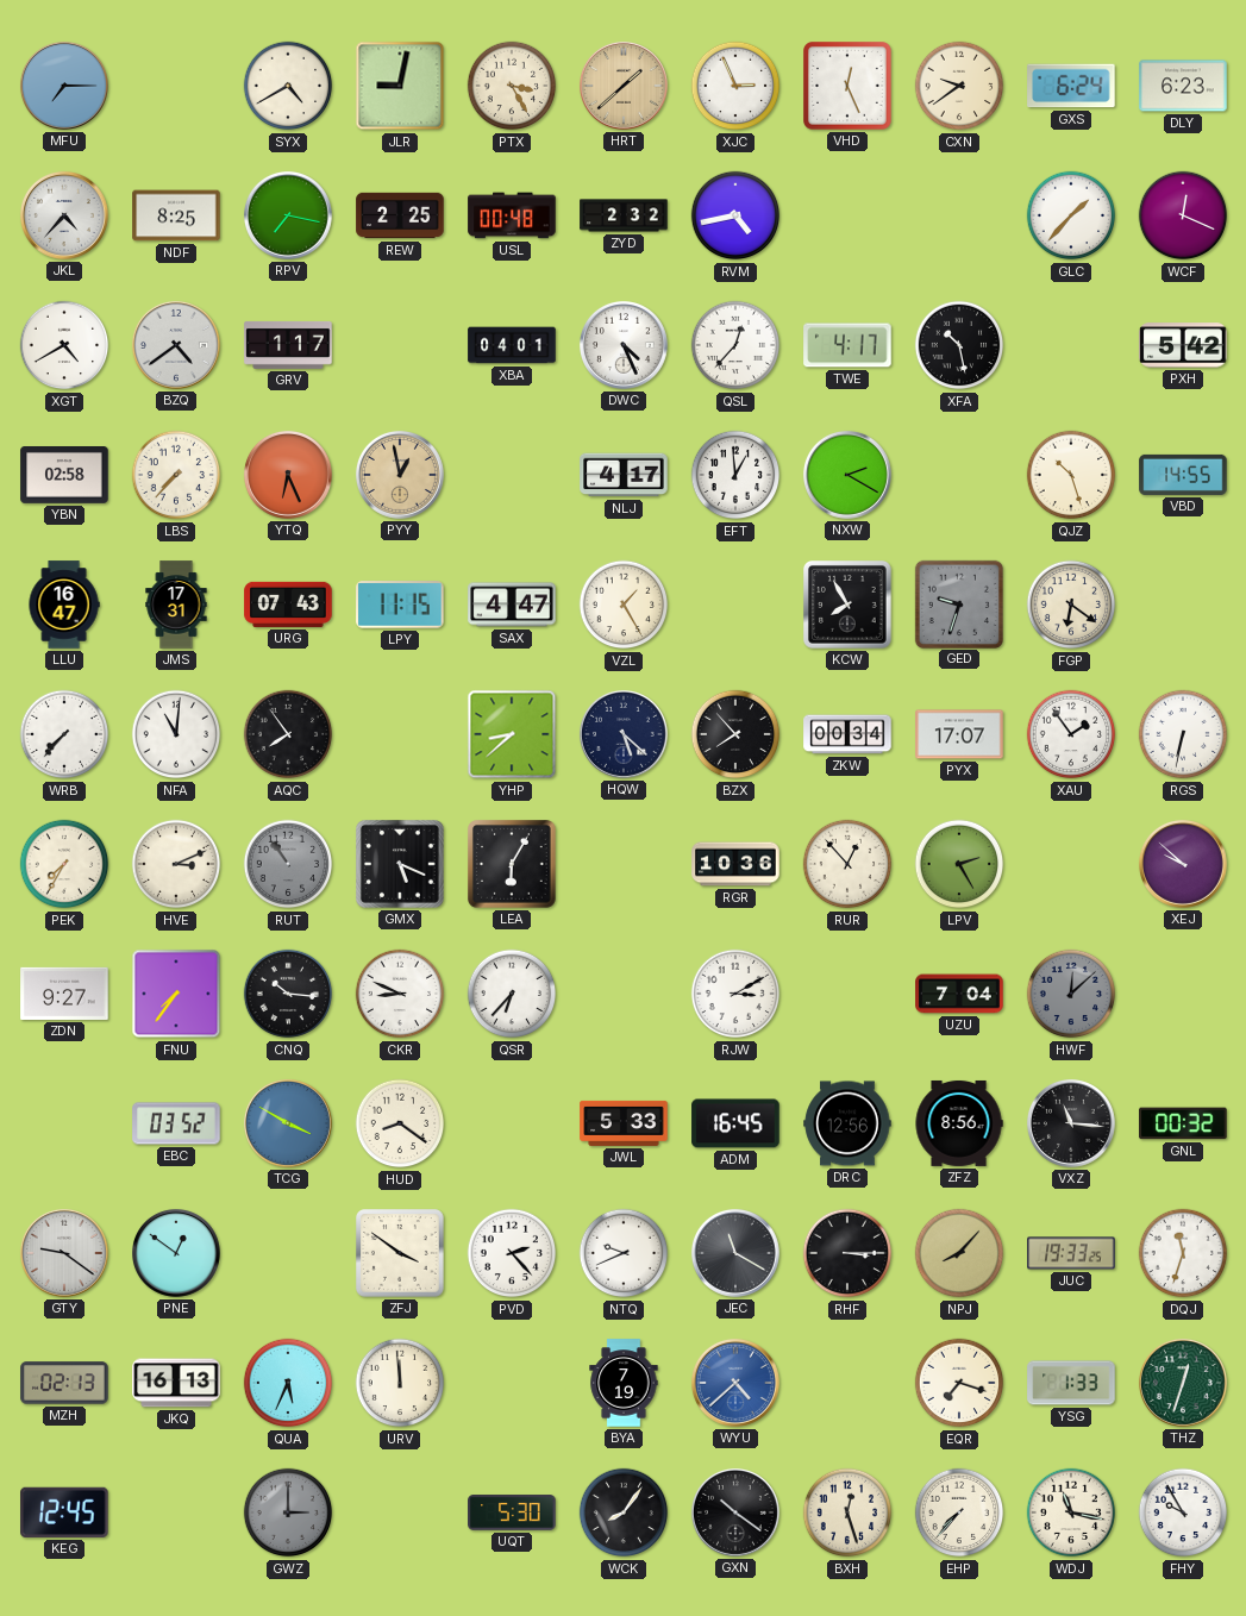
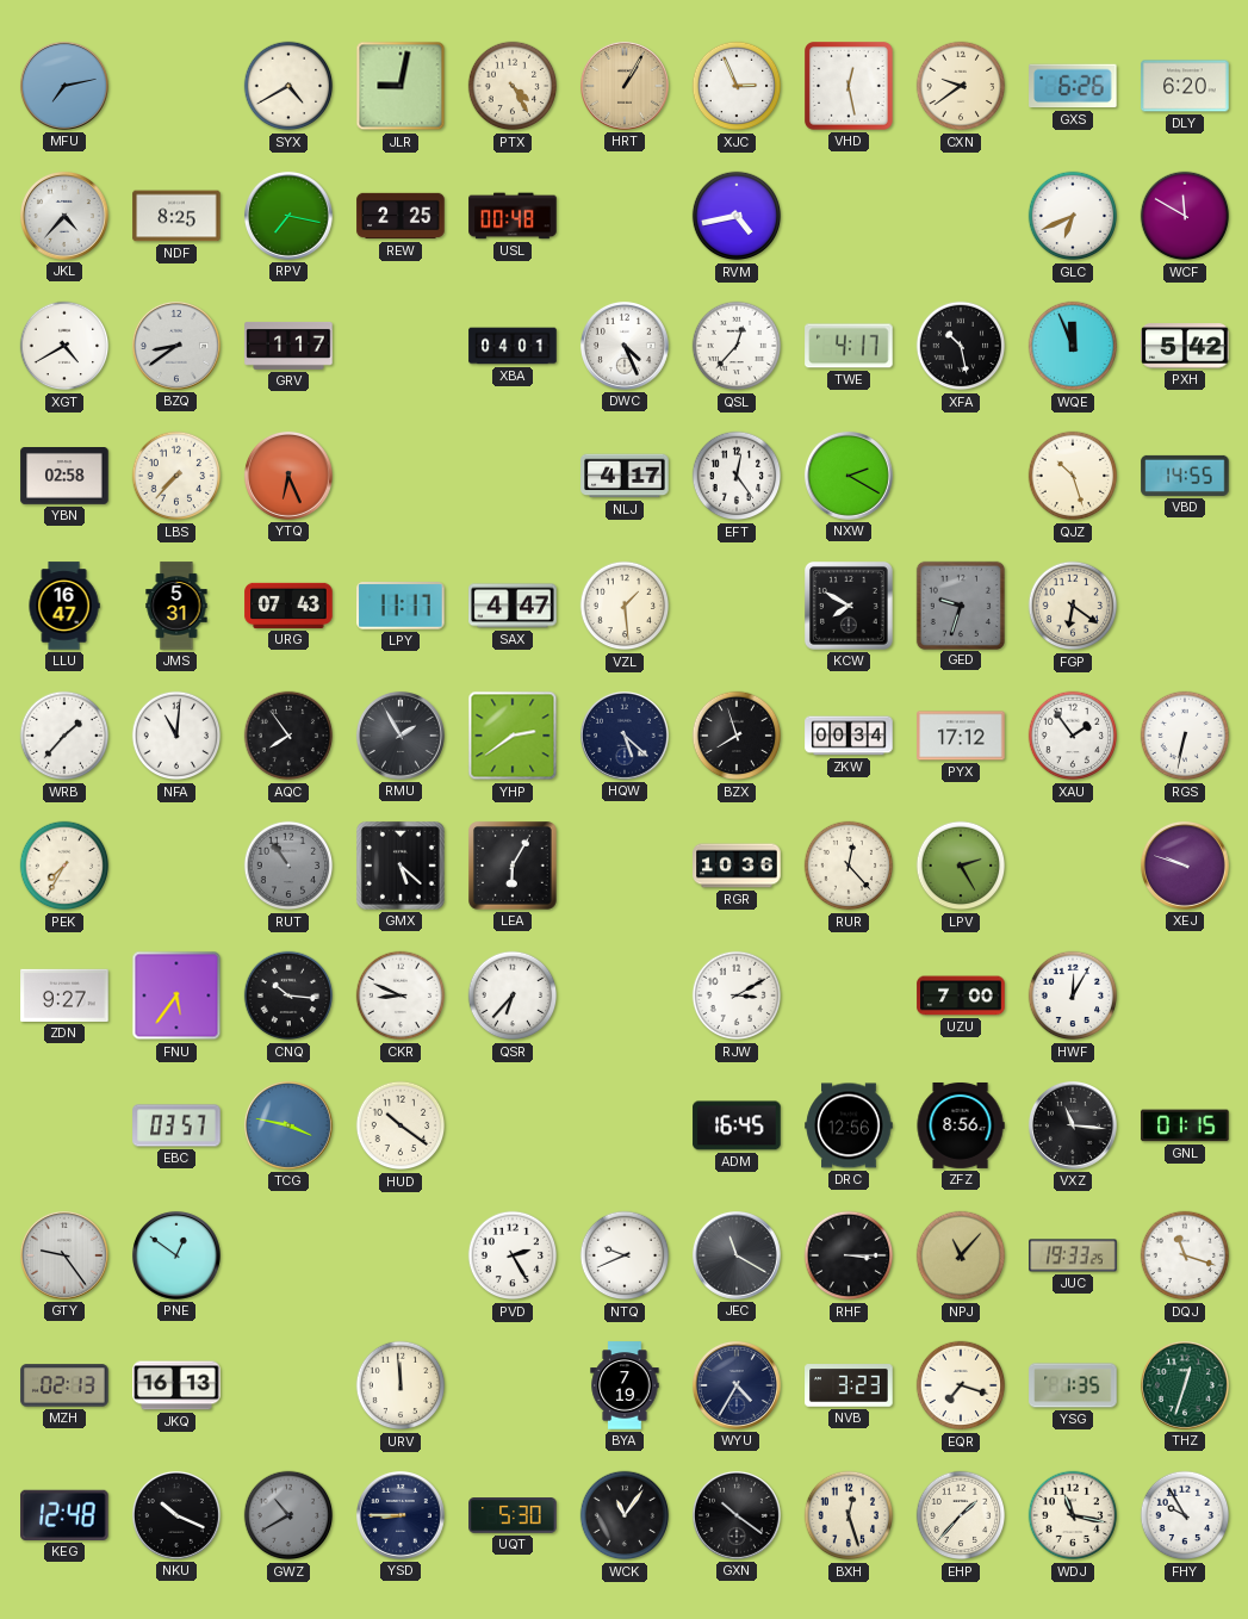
MFU: 7:15 -> 7:13 (64, 86)
PTX: 3:25 -> 4:25 (513, 86)
HRT: 1:38 -> 1:05 (625, 86)
VHD: 12:26 -> 12:28 (849, 86)
GXS: 6:24 -> 6:26 (1073, 86)
DLY: 6:23 -> 6:20 (1185, 86)
ZYD: 2:32 -> none (624, 215)
GLC: 1:37 -> 6:41 (1073, 216)
WCF: 12:19 -> 11:50 (1185, 216)
BZQ: 4:39 -> 8:39 (176, 346)
WQE: none -> 11:56 (1073, 346)
PYY: 12:58 -> none (400, 475)
EFT: 12:59 -> 12:24 (737, 476)
JMS: 17:31 -> 5:31 (176, 606)
LPY: 11:15 -> 11:17 (401, 606)
VZL: 1:25 -> 1:29 (625, 606)
KCW: 7:55 -> 7:50 (850, 607)
WRB: 7:37 -> 1:37 (64, 736)
RMU: none -> 1:55 (401, 736)
YHP: 8:38 -> 2:39 (513, 736)
BZX: 7:53 -> 7:57 (737, 736)
PYX: 17:07 -> 17:12 (961, 736)
HVE: 3:11 -> none (176, 864)
GMX: 5:19 -> 5:22 (402, 867)
RUR: 12:53 -> 12:23 (849, 866)
XEJ: 9:52 -> 9:48 (1185, 866)
FNU: 7:36 -> 5:36 (176, 995)
UZU: 7:04 -> 7:00 (961, 995)
HWF: 12:08 -> 12:05 (1073, 995)
HWF dial: grey -> white (1073, 995)
EBC: 03:52 -> 03:57 (176, 1125)
TCG: 3:50 -> 3:47 (288, 1125)
HUD: 8:21 -> 10:21 (401, 1125)
JWL: 5:33 -> none (624, 1123)
GNL: 00:32 -> 01:15 (1185, 1125)
GTY: 9:21 -> 9:24 (64, 1255)
ZFJ: 3:51 -> none (400, 1253)
PVD: 2:23 -> 2:25 (513, 1255)
NPJ: 8:07 -> 11:07 (961, 1255)
DQJ: 11:33 -> 11:18 (1185, 1255)
QUA: 5:34 -> none (288, 1383)
WYU: 4:38 -> 4:35 (737, 1385)
WYU dial: blue -> navy (737, 1385)
NVB: none -> 3:23 (849, 1385)
YSG: 1:33 -> 1:35 (1073, 1385)
KEG: 12:45 -> 12:48 (64, 1515)
NKU: none -> 10:19 (176, 1515)
GWZ: 3:00 -> 10:40 (288, 1515)
YSD: none -> 8:45 (401, 1515)
WCK: 8:06 -> 11:06 (625, 1515)
EHP: 7:37 -> 1:37 (961, 1515)
